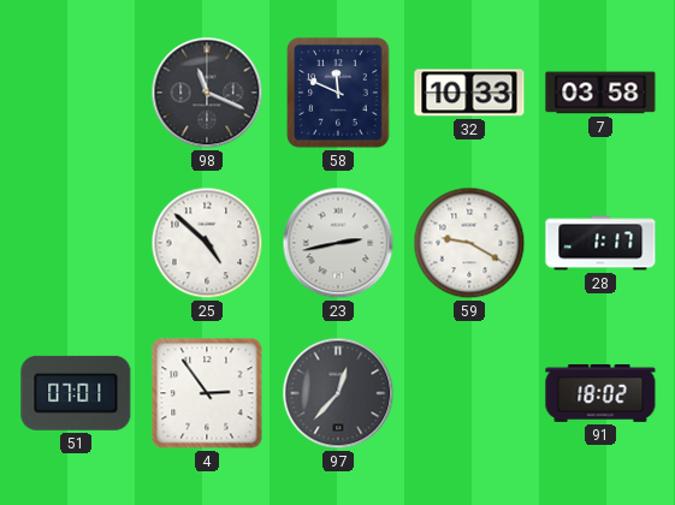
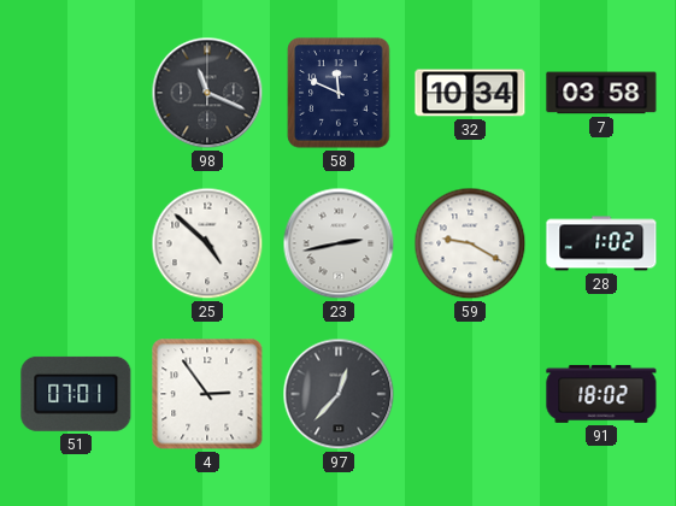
32: 10:33 -> 10:34 (470, 93)
28: 1:17 -> 1:02 (601, 243)
